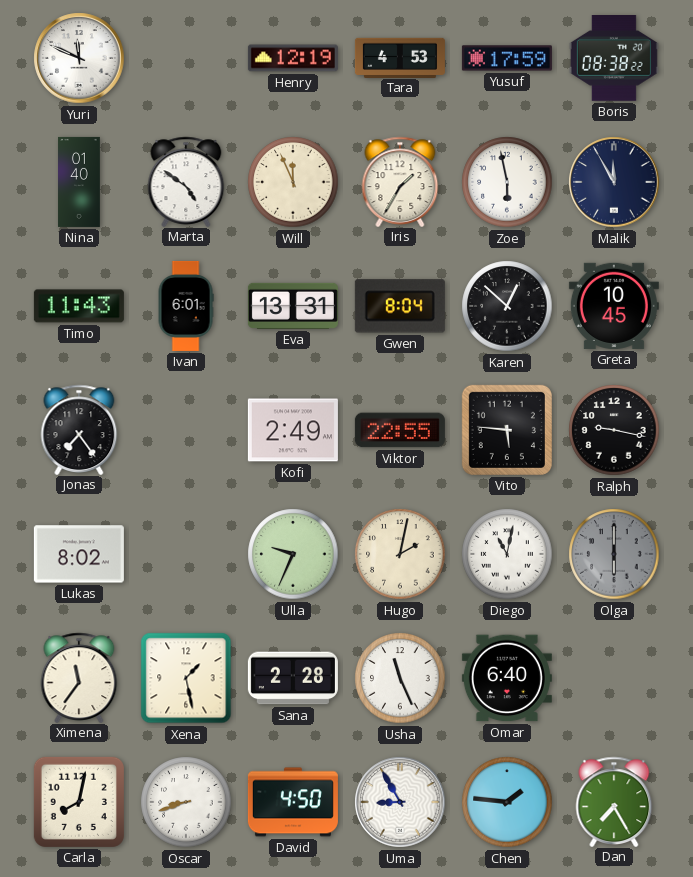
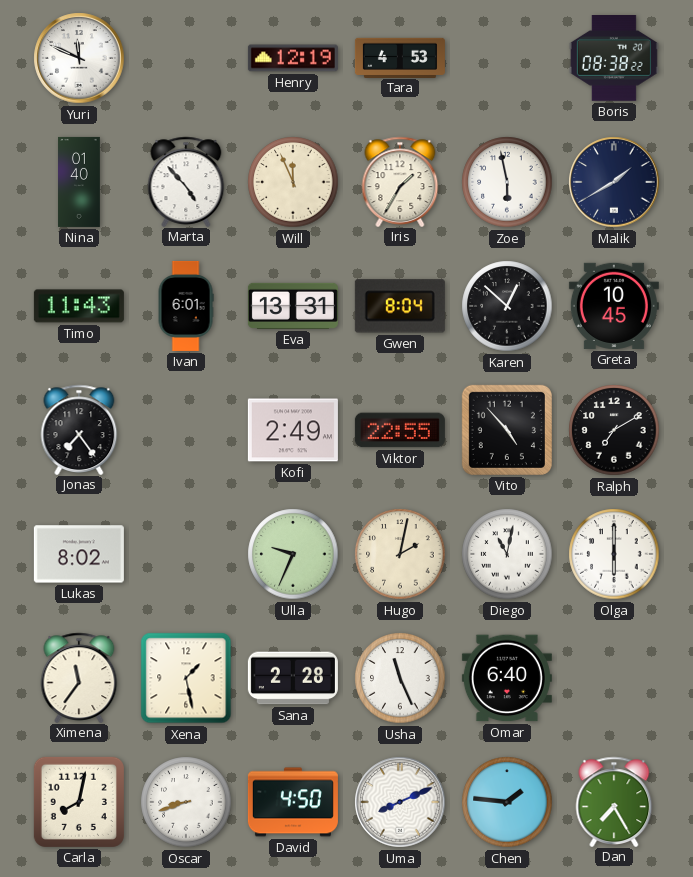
Yusuf: 17:59 -> none (507, 58)
Marta: 4:51 -> 4:53 (186, 181)
Malik: 11:55 -> 1:40 (614, 182)
Vito: 5:46 -> 4:53 (507, 430)
Ralph: 9:17 -> 7:10 (614, 430)
Olga dial: grey -> white (614, 554)
Uma: 8:55 -> 8:11 (400, 802)
